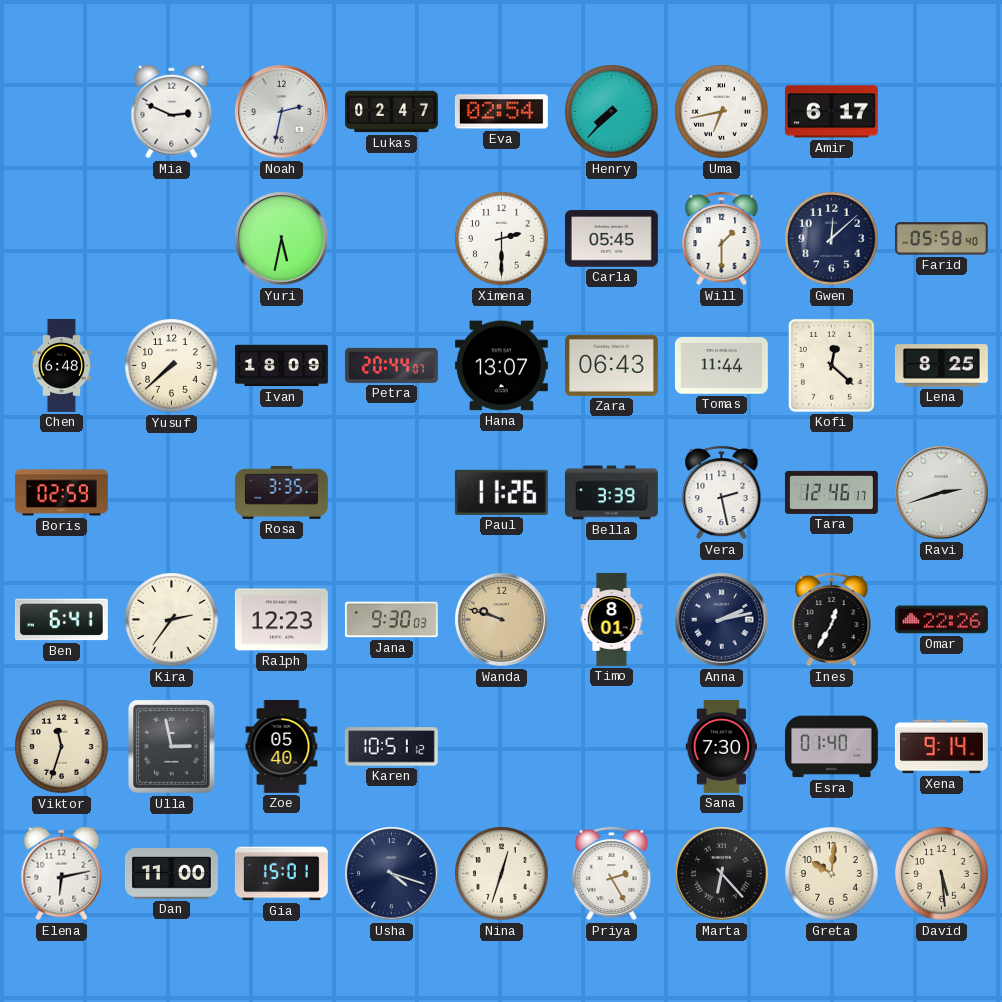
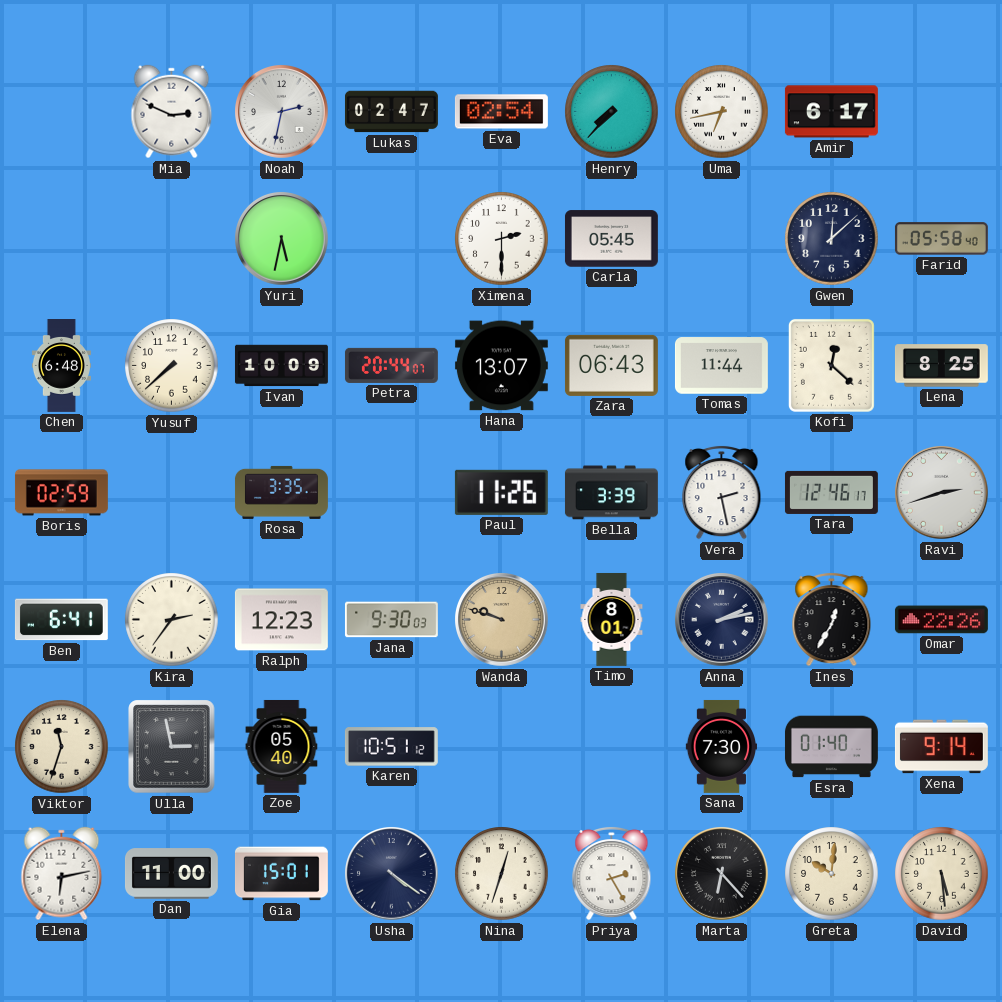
Will: 1:30 -> none (722, 238)
Ivan: 18:09 -> 10:09 (281, 366)
Usha: 4:18 -> 4:21 (392, 874)
